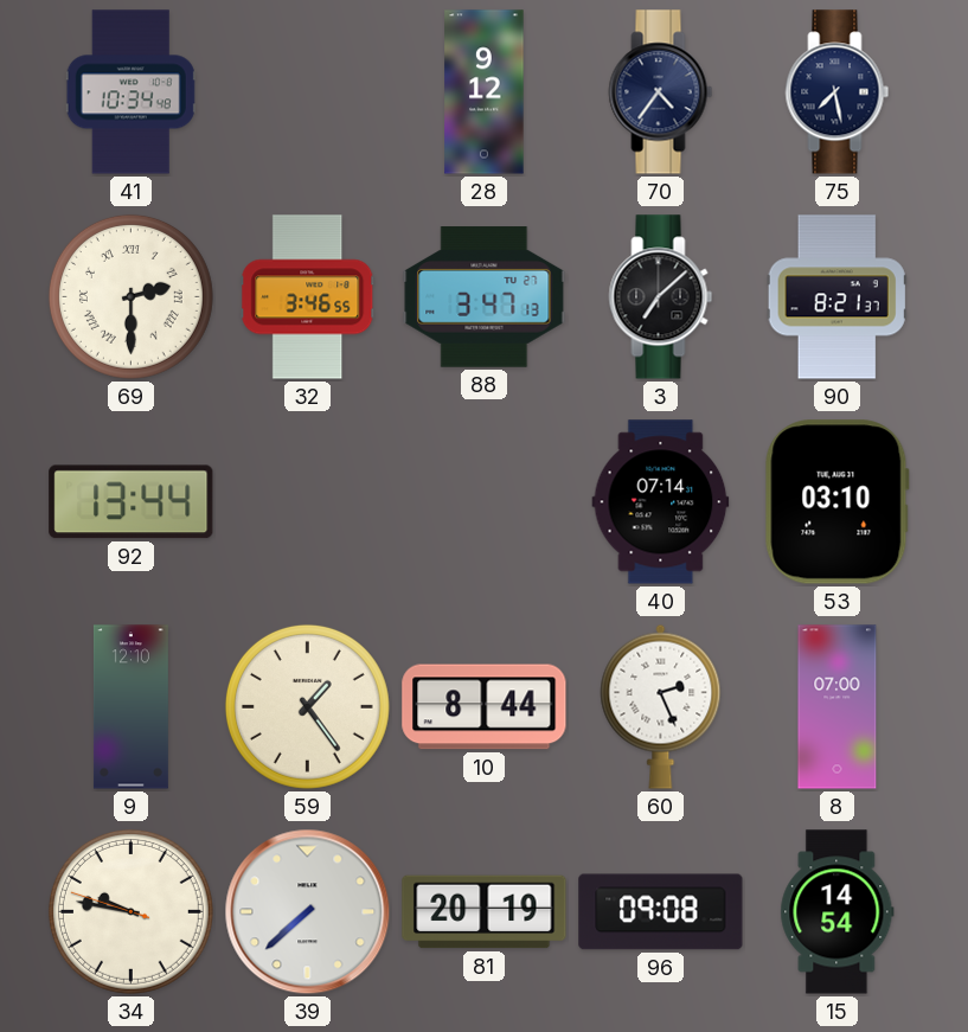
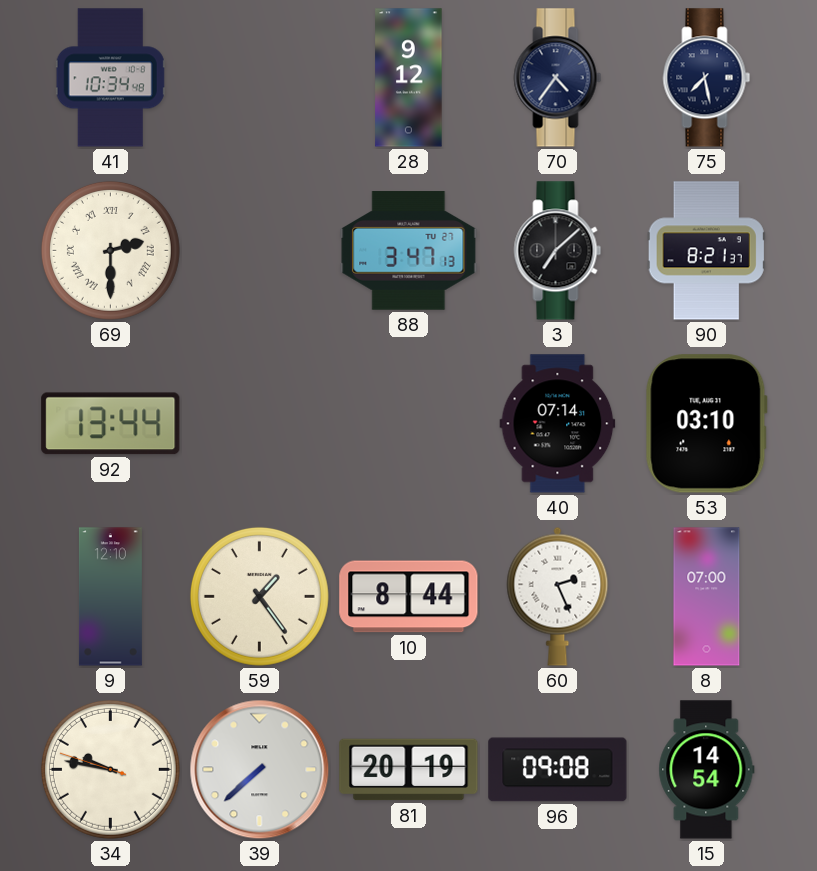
32: 3:46 -> none (308, 297)
